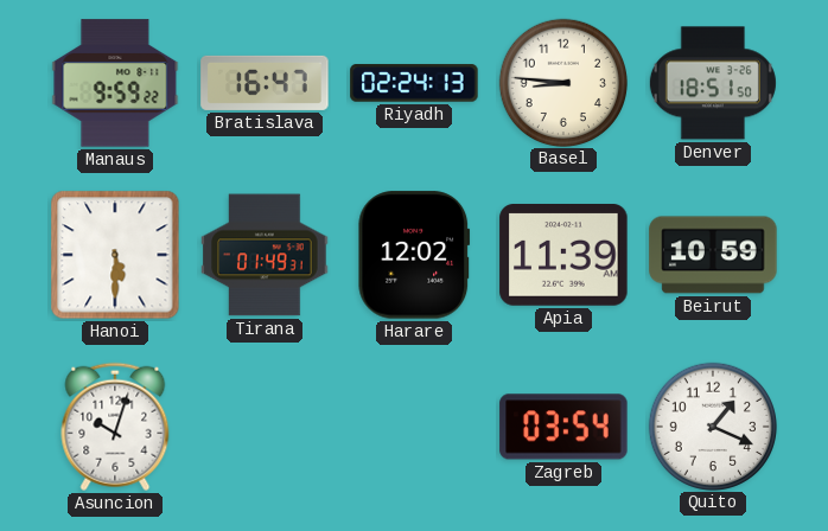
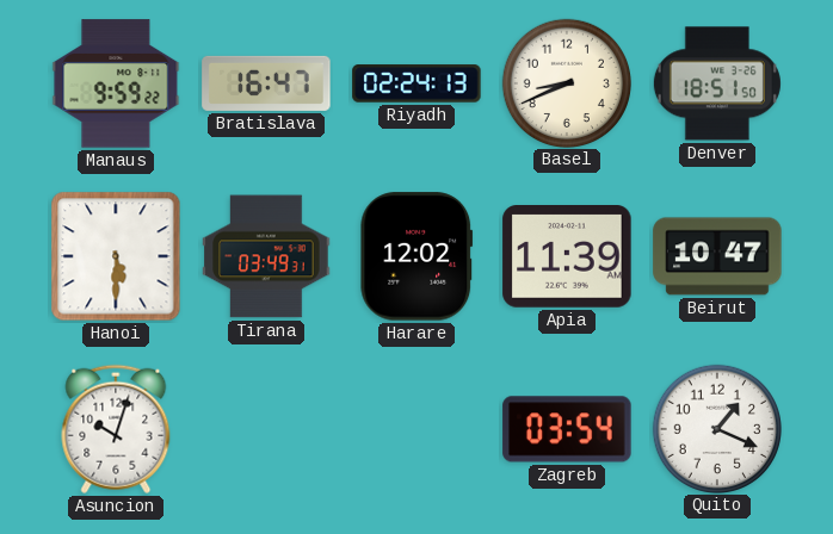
Basel: 8:46 -> 8:41 (566, 82)
Tirana: 01:49 -> 03:49 (266, 256)
Beirut: 10:59 -> 10:47 (717, 256)
